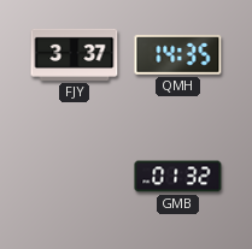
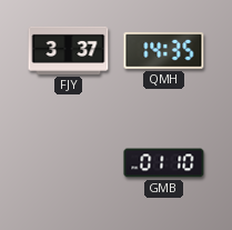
GMB: 01:32 -> 01:10 (164, 163)
